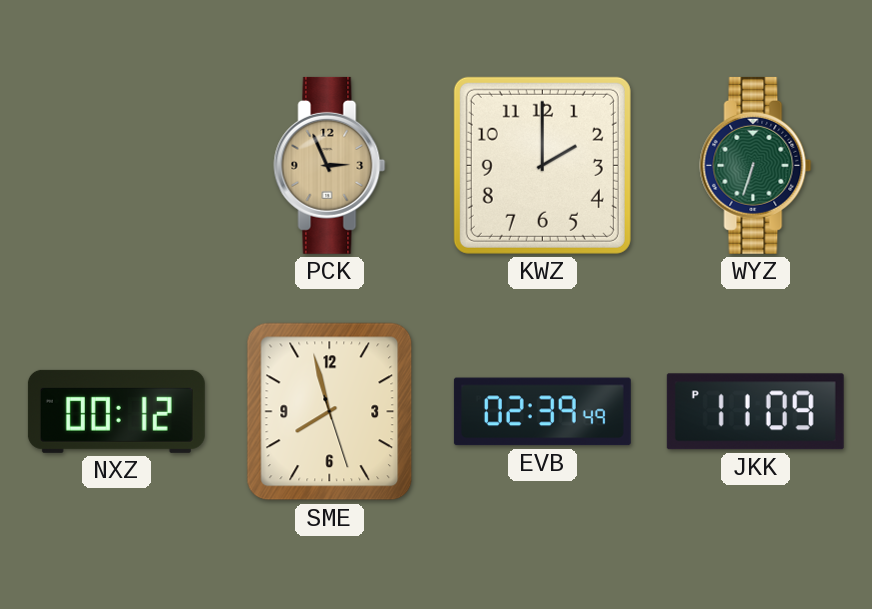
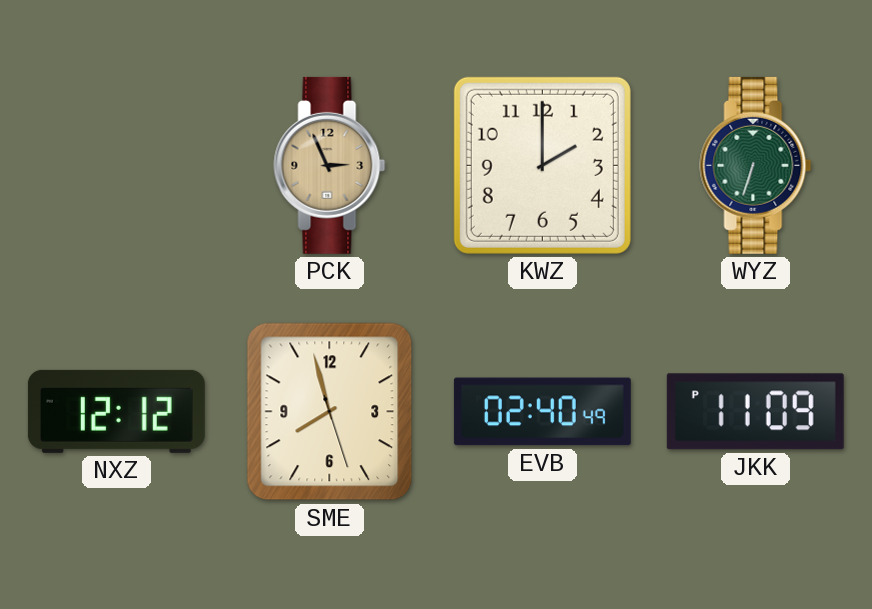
NXZ: 00:12 -> 12:12 (116, 411)
EVB: 02:39 -> 02:40 (542, 412)
